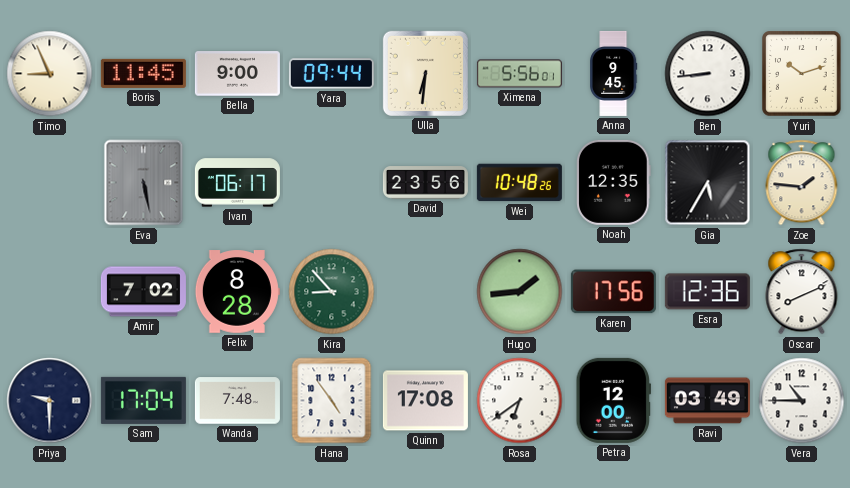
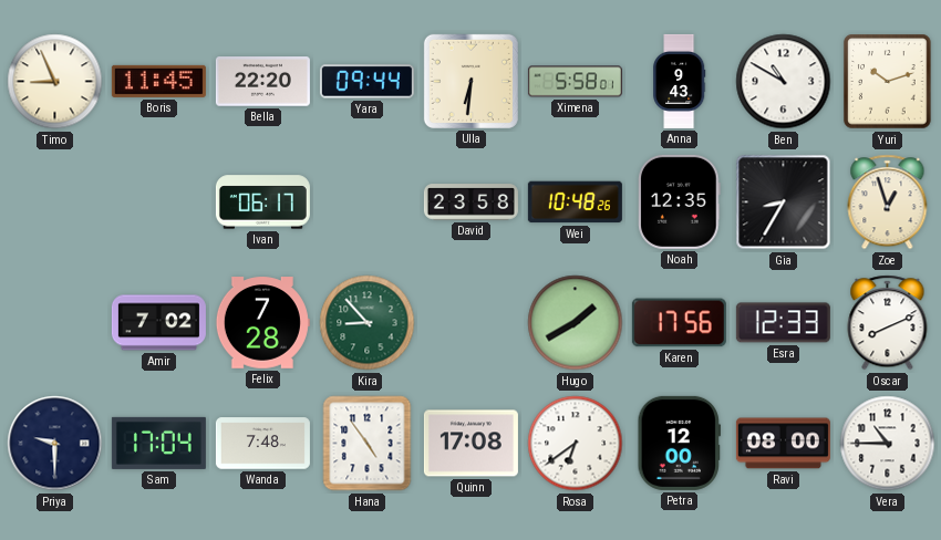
Bella: 9:00 -> 22:20 (262, 82)
Ximena: 5:56 -> 5:58 (575, 82)
Anna: 9:45 -> 9:43 (680, 81)
Ben: 8:44 -> 10:50 (784, 82)
Eva: 5:28 -> none (144, 183)
David: 23:56 -> 23:58 (471, 202)
Gia: 5:35 -> 8:35 (784, 202)
Zoe: 1:46 -> 12:57 (888, 202)
Felix: 8:28 -> 7:28 (262, 323)
Hugo: 1:44 -> 1:40 (576, 323)
Esra: 12:36 -> 12:33 (783, 323)
Ravi: 03:49 -> 08:00 (783, 444)
